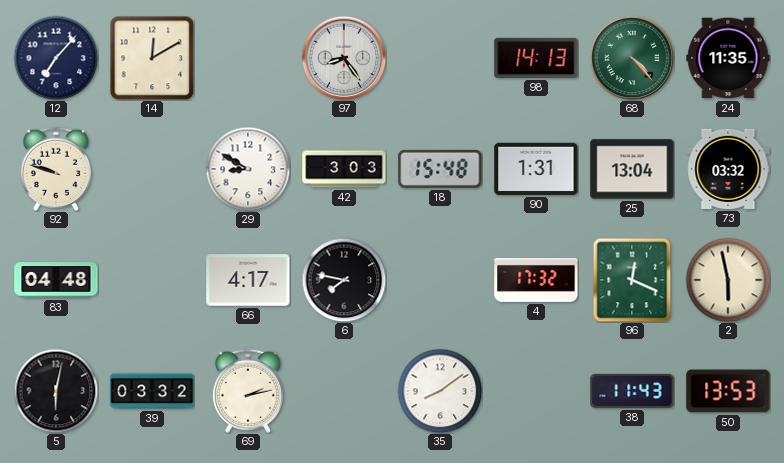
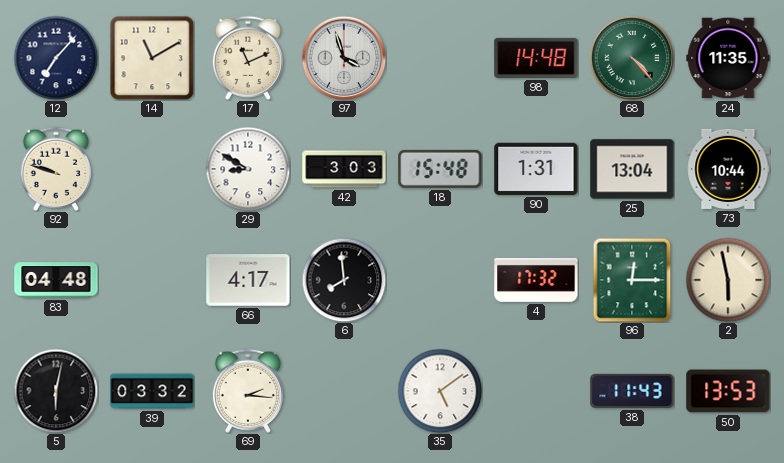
14: 12:10 -> 11:10 (152, 58)
17: none -> 11:11 (248, 58)
97: 8:24 -> 3:57 (344, 58)
98: 14:13 -> 14:48 (536, 58)
73: 03:32 -> 10:44 (728, 169)
6: 7:47 -> 7:59 (344, 280)
96: 12:19 -> 12:15 (632, 280)
69: 2:13 -> 2:16 (248, 391)
35: 8:09 -> 5:09 (440, 391)
